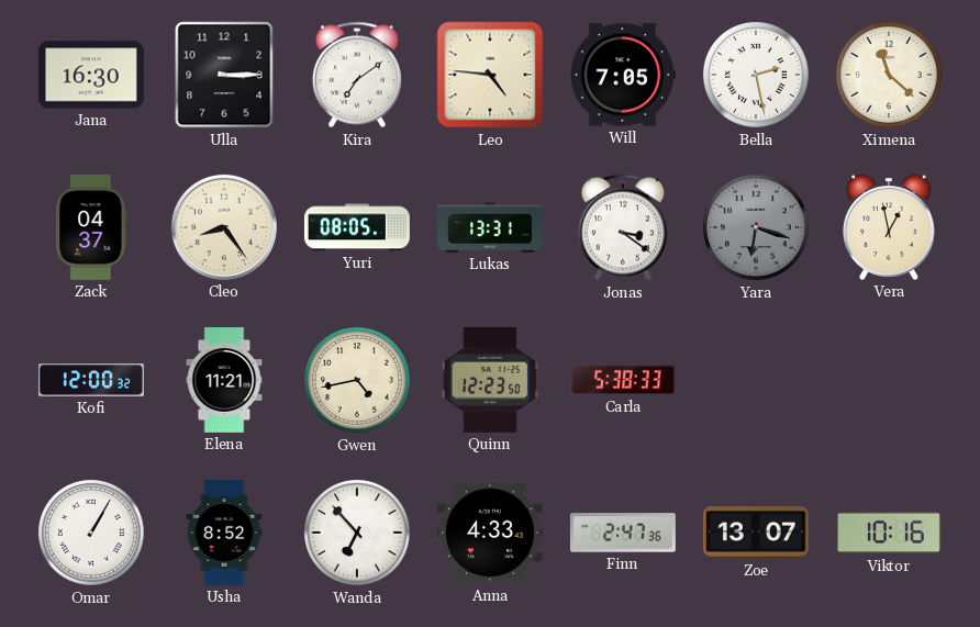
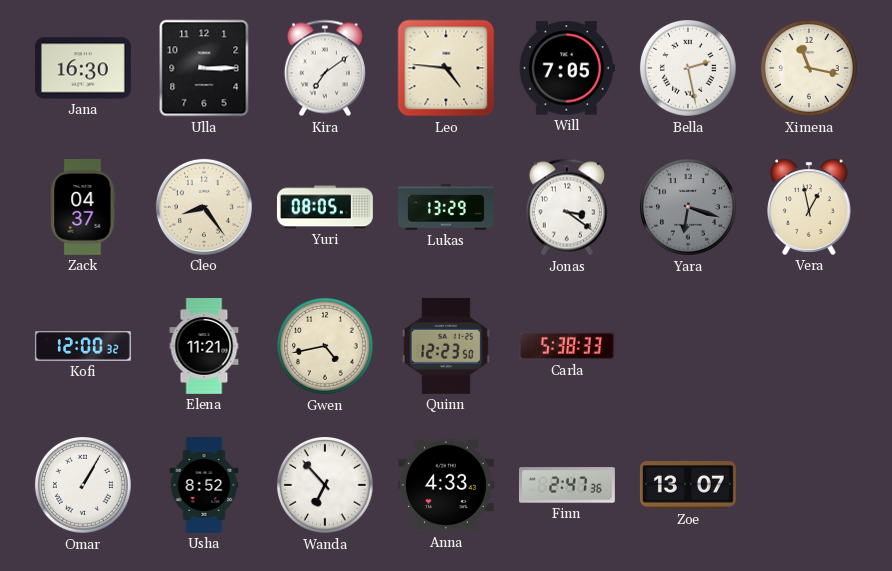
Ximena: 11:22 -> 11:17 (809, 68)
Lukas: 13:31 -> 13:29 (447, 207)
Viktor: 10:16 -> none (889, 533)
